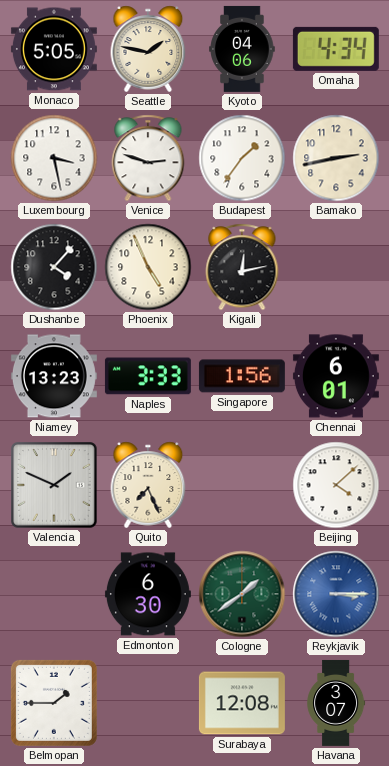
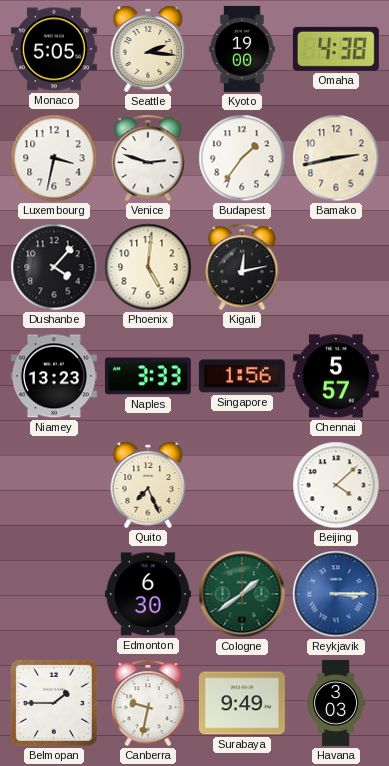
Seattle: 1:47 -> 2:16 (148, 49)
Kyoto: 04:06 -> 19:00 (242, 49)
Omaha: 4:34 -> 4:38 (336, 49)
Luxembourg: 3:28 -> 3:32 (54, 158)
Phoenix: 4:56 -> 5:01 (148, 267)
Chennai: 6:01 -> 5:57 (336, 376)
Valencia: 1:49 -> none (54, 485)
Canberra: none -> 9:32 (148, 703)
Surabaya: 12:08 -> 9:49 (242, 703)
Havana: 3:07 -> 3:03 (336, 703)
